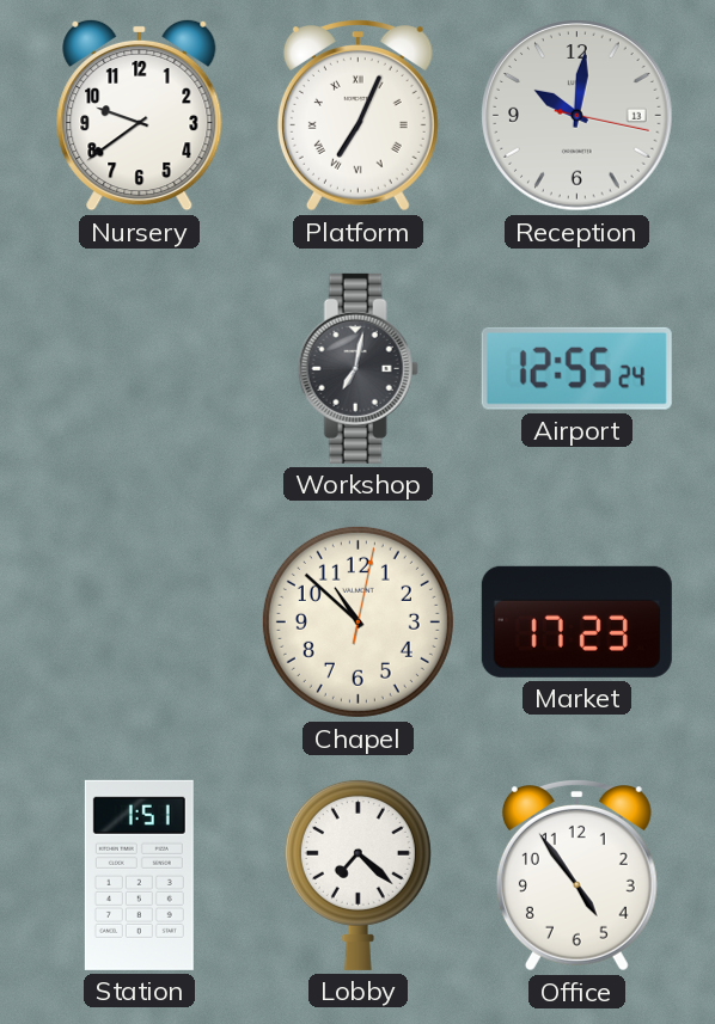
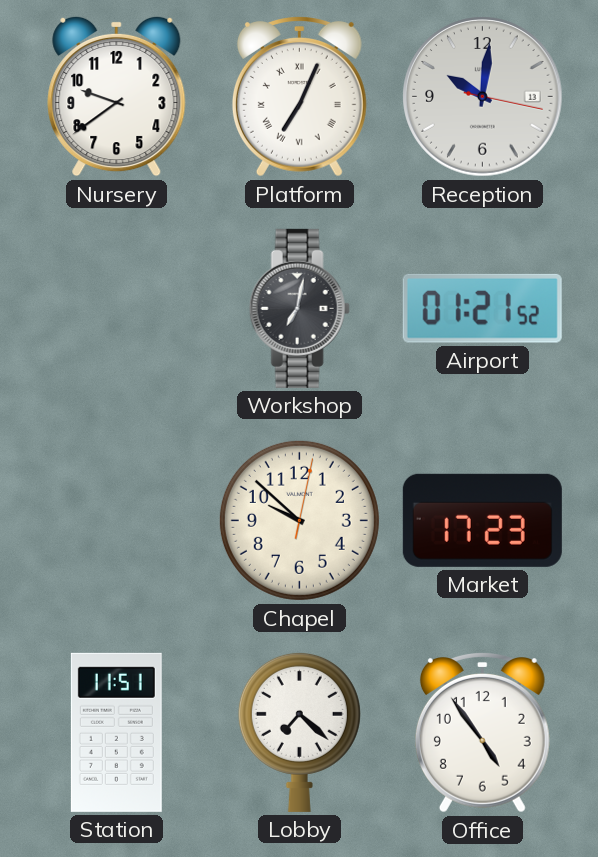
Airport: 12:55 -> 01:21 (482, 308)
Chapel: 10:52 -> 9:52 (299, 520)
Station: 1:51 -> 11:51 (116, 732)
